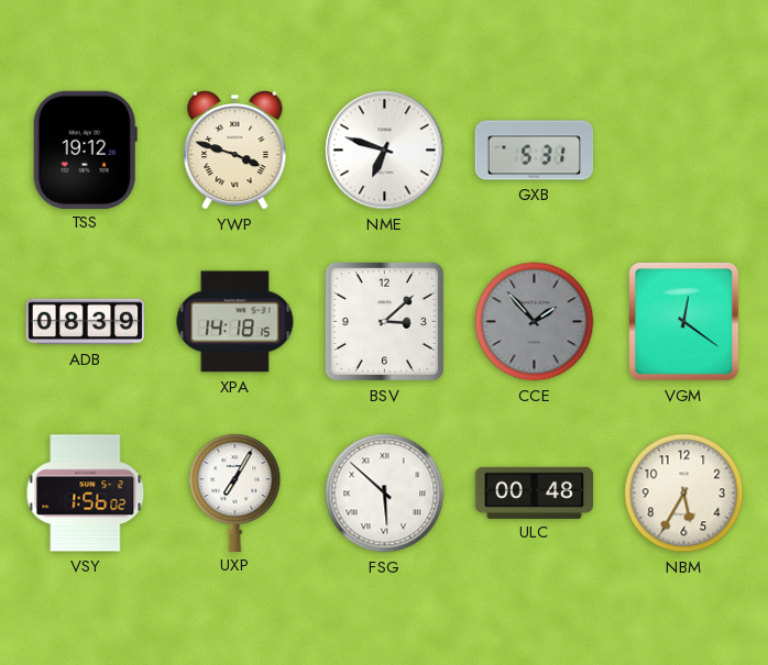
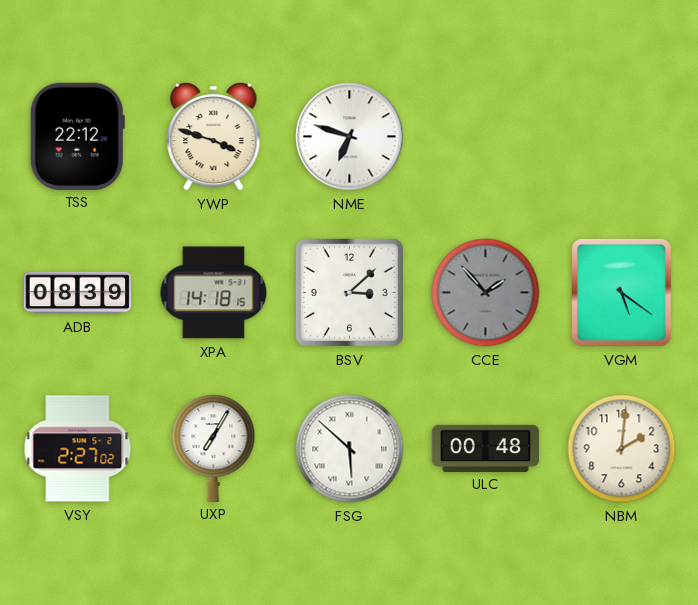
TSS: 19:12 -> 22:12 (77, 136)
GXB: 5:31 -> none (535, 151)
VGM: 12:21 -> 5:21 (622, 293)
VSY: 1:56 -> 2:27 (78, 449)
NBM: 5:35 -> 2:01 (622, 449)
